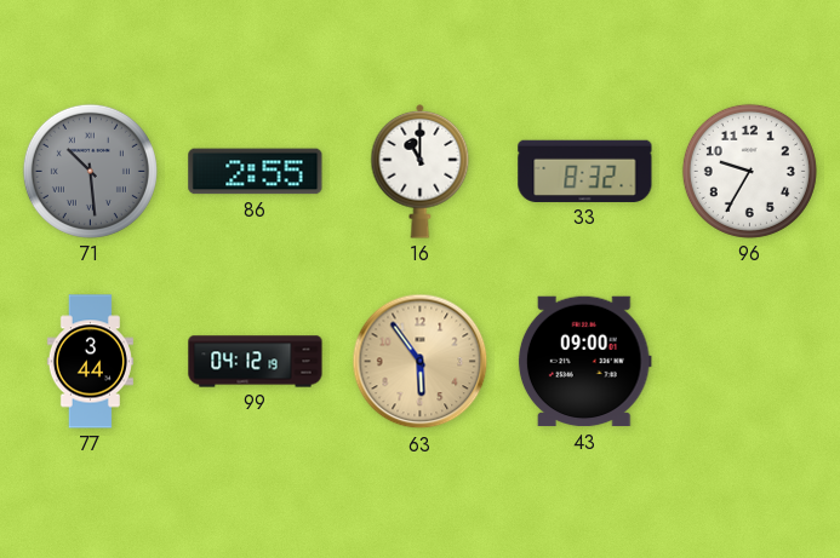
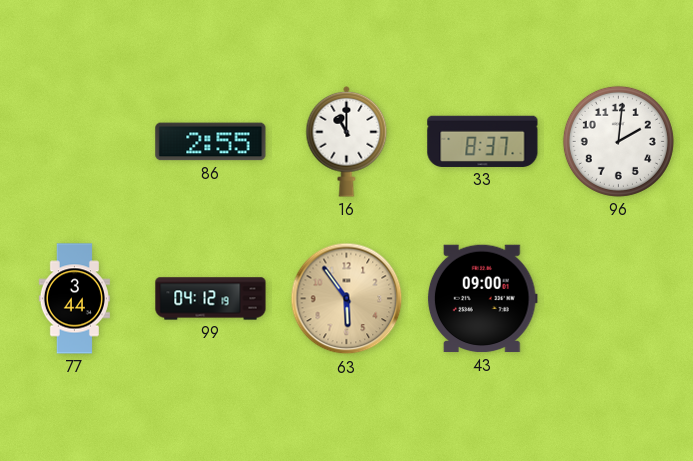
71: 10:29 -> none (90, 171)
33: 8:32 -> 8:37 (483, 141)
96: 9:35 -> 2:01 (618, 141)
